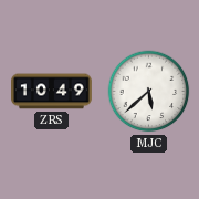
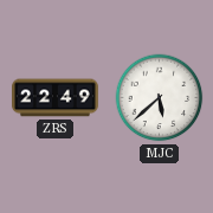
ZRS: 10:49 -> 22:49 (56, 98)
